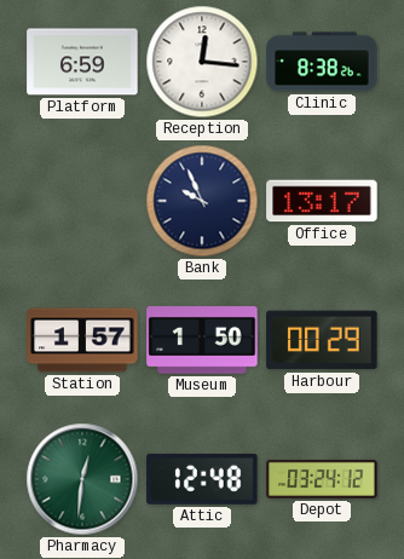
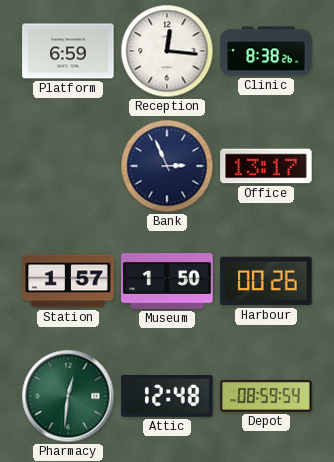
Bank: 9:56 -> 2:56 (167, 166)
Harbour: 00:29 -> 00:26 (266, 281)
Depot: 03:24 -> 08:59 (266, 396)
